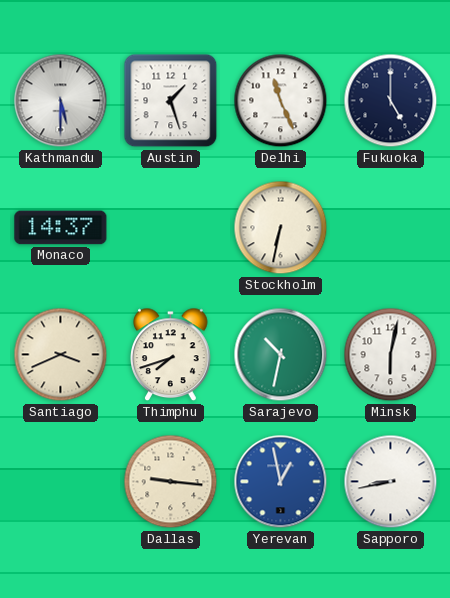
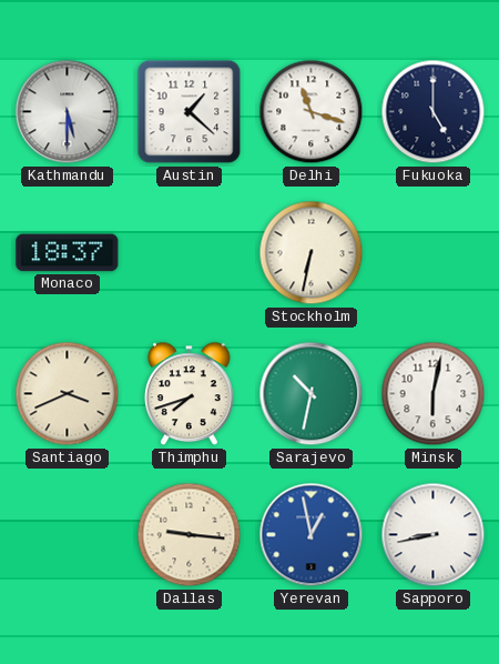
Austin: 1:27 -> 1:22 (190, 112)
Delhi: 11:26 -> 11:18 (312, 112)
Monaco: 14:37 -> 18:37 (68, 253)
